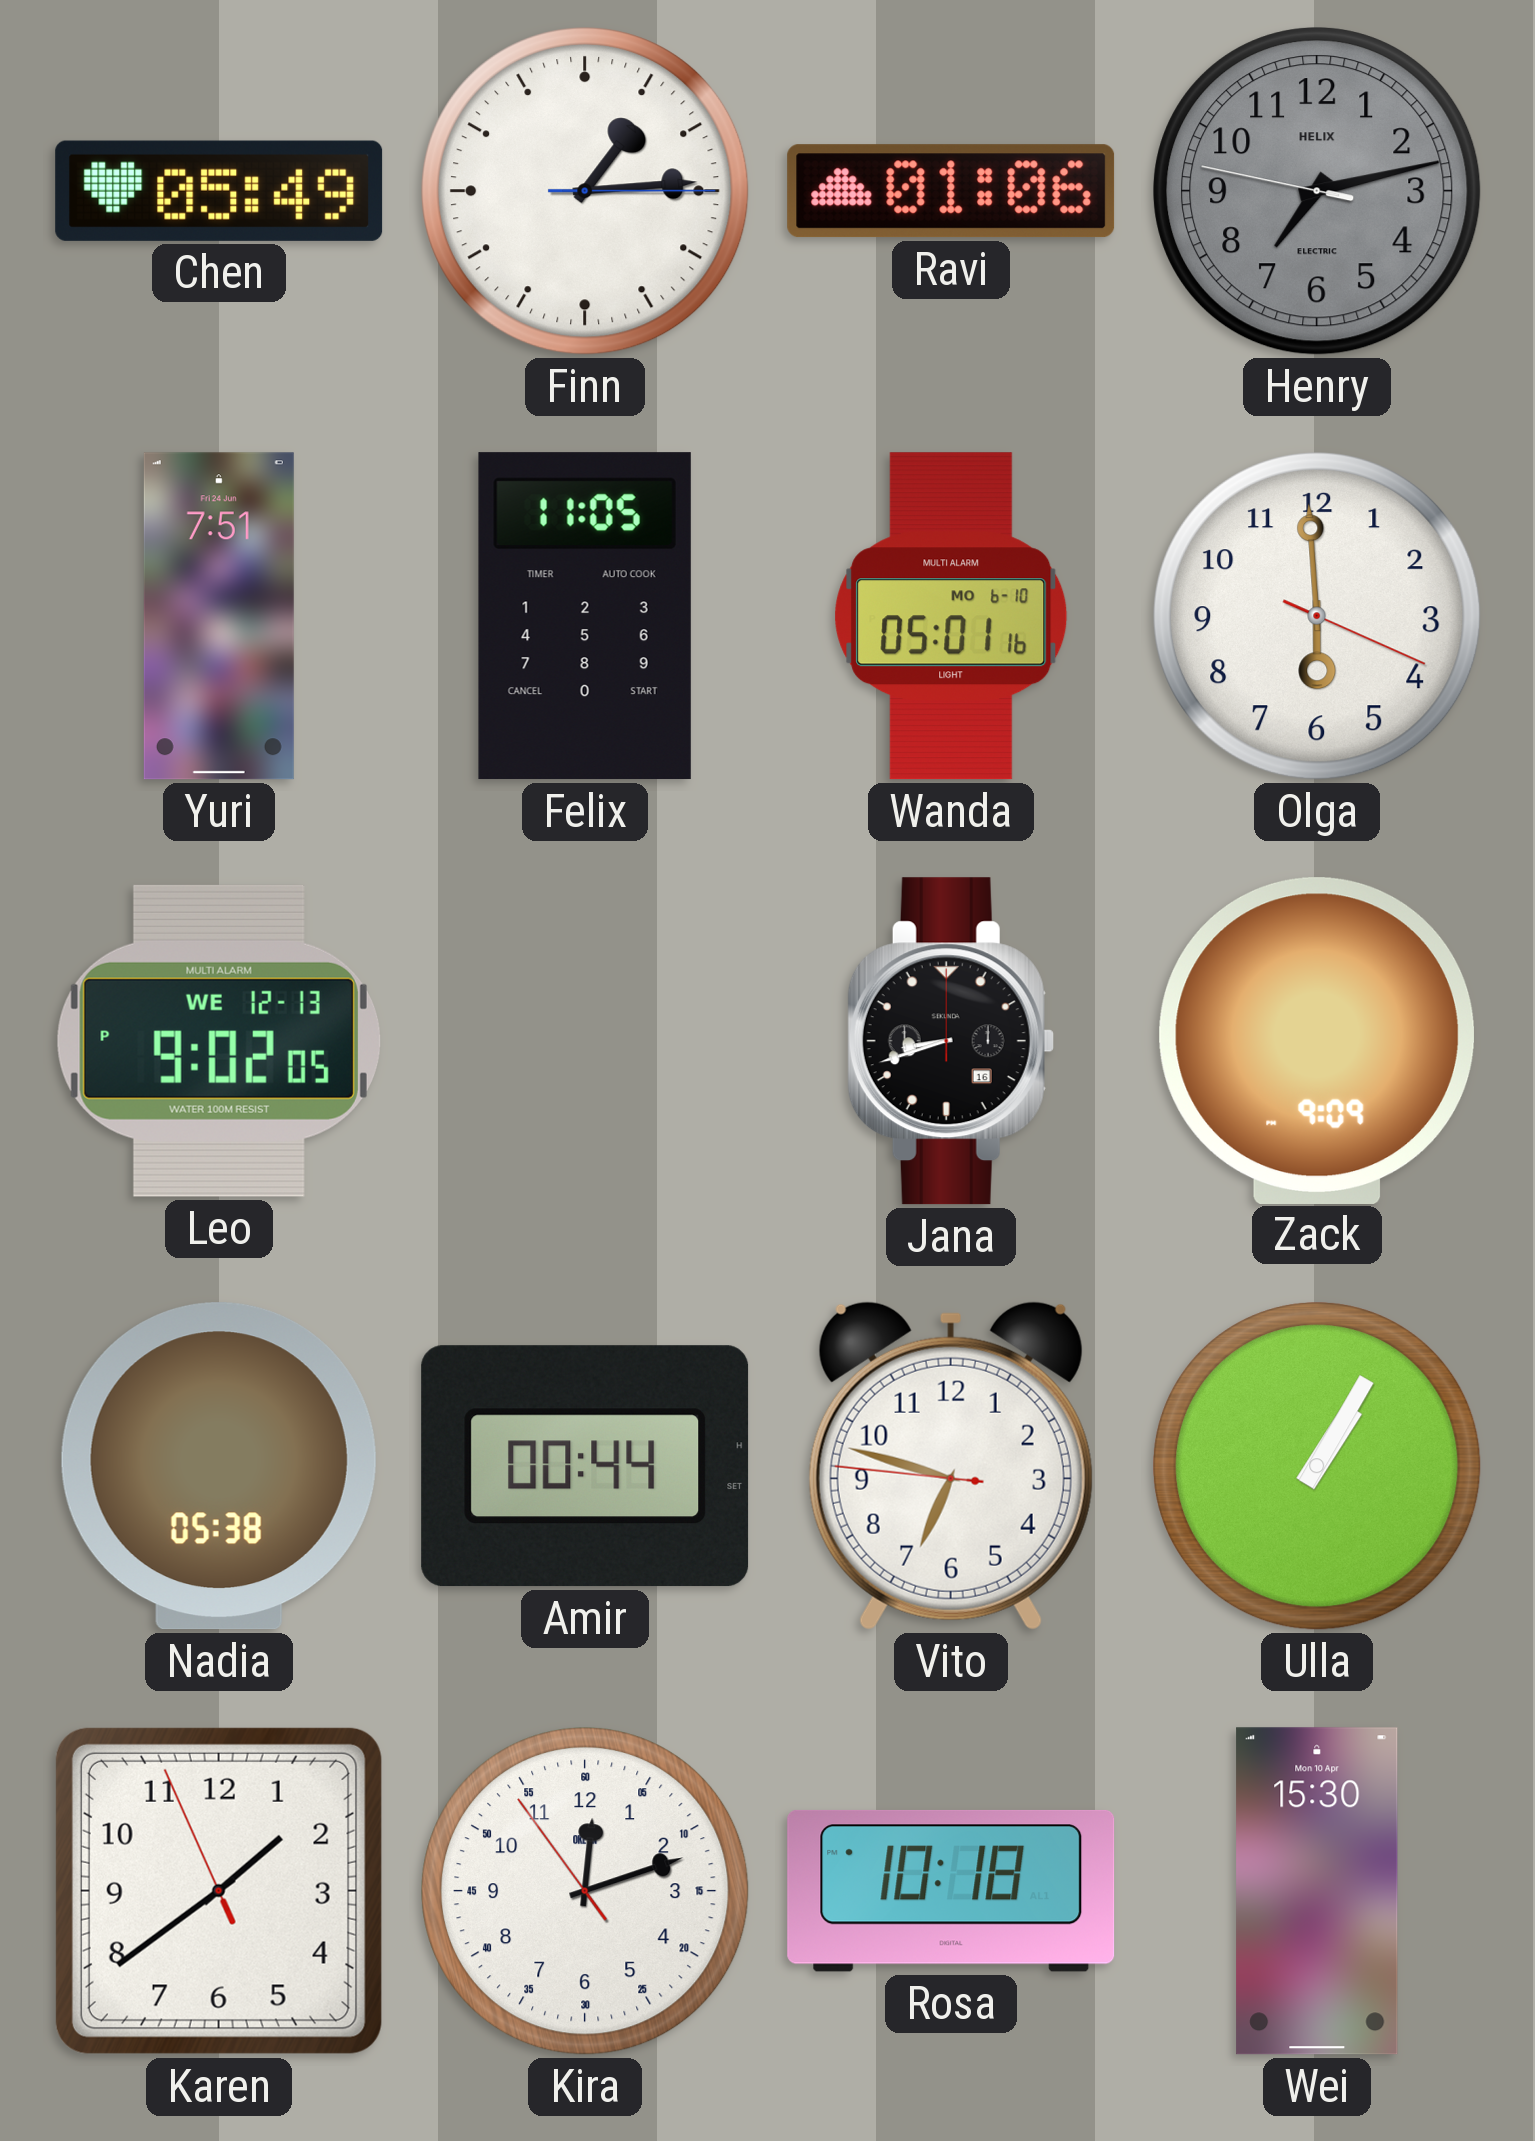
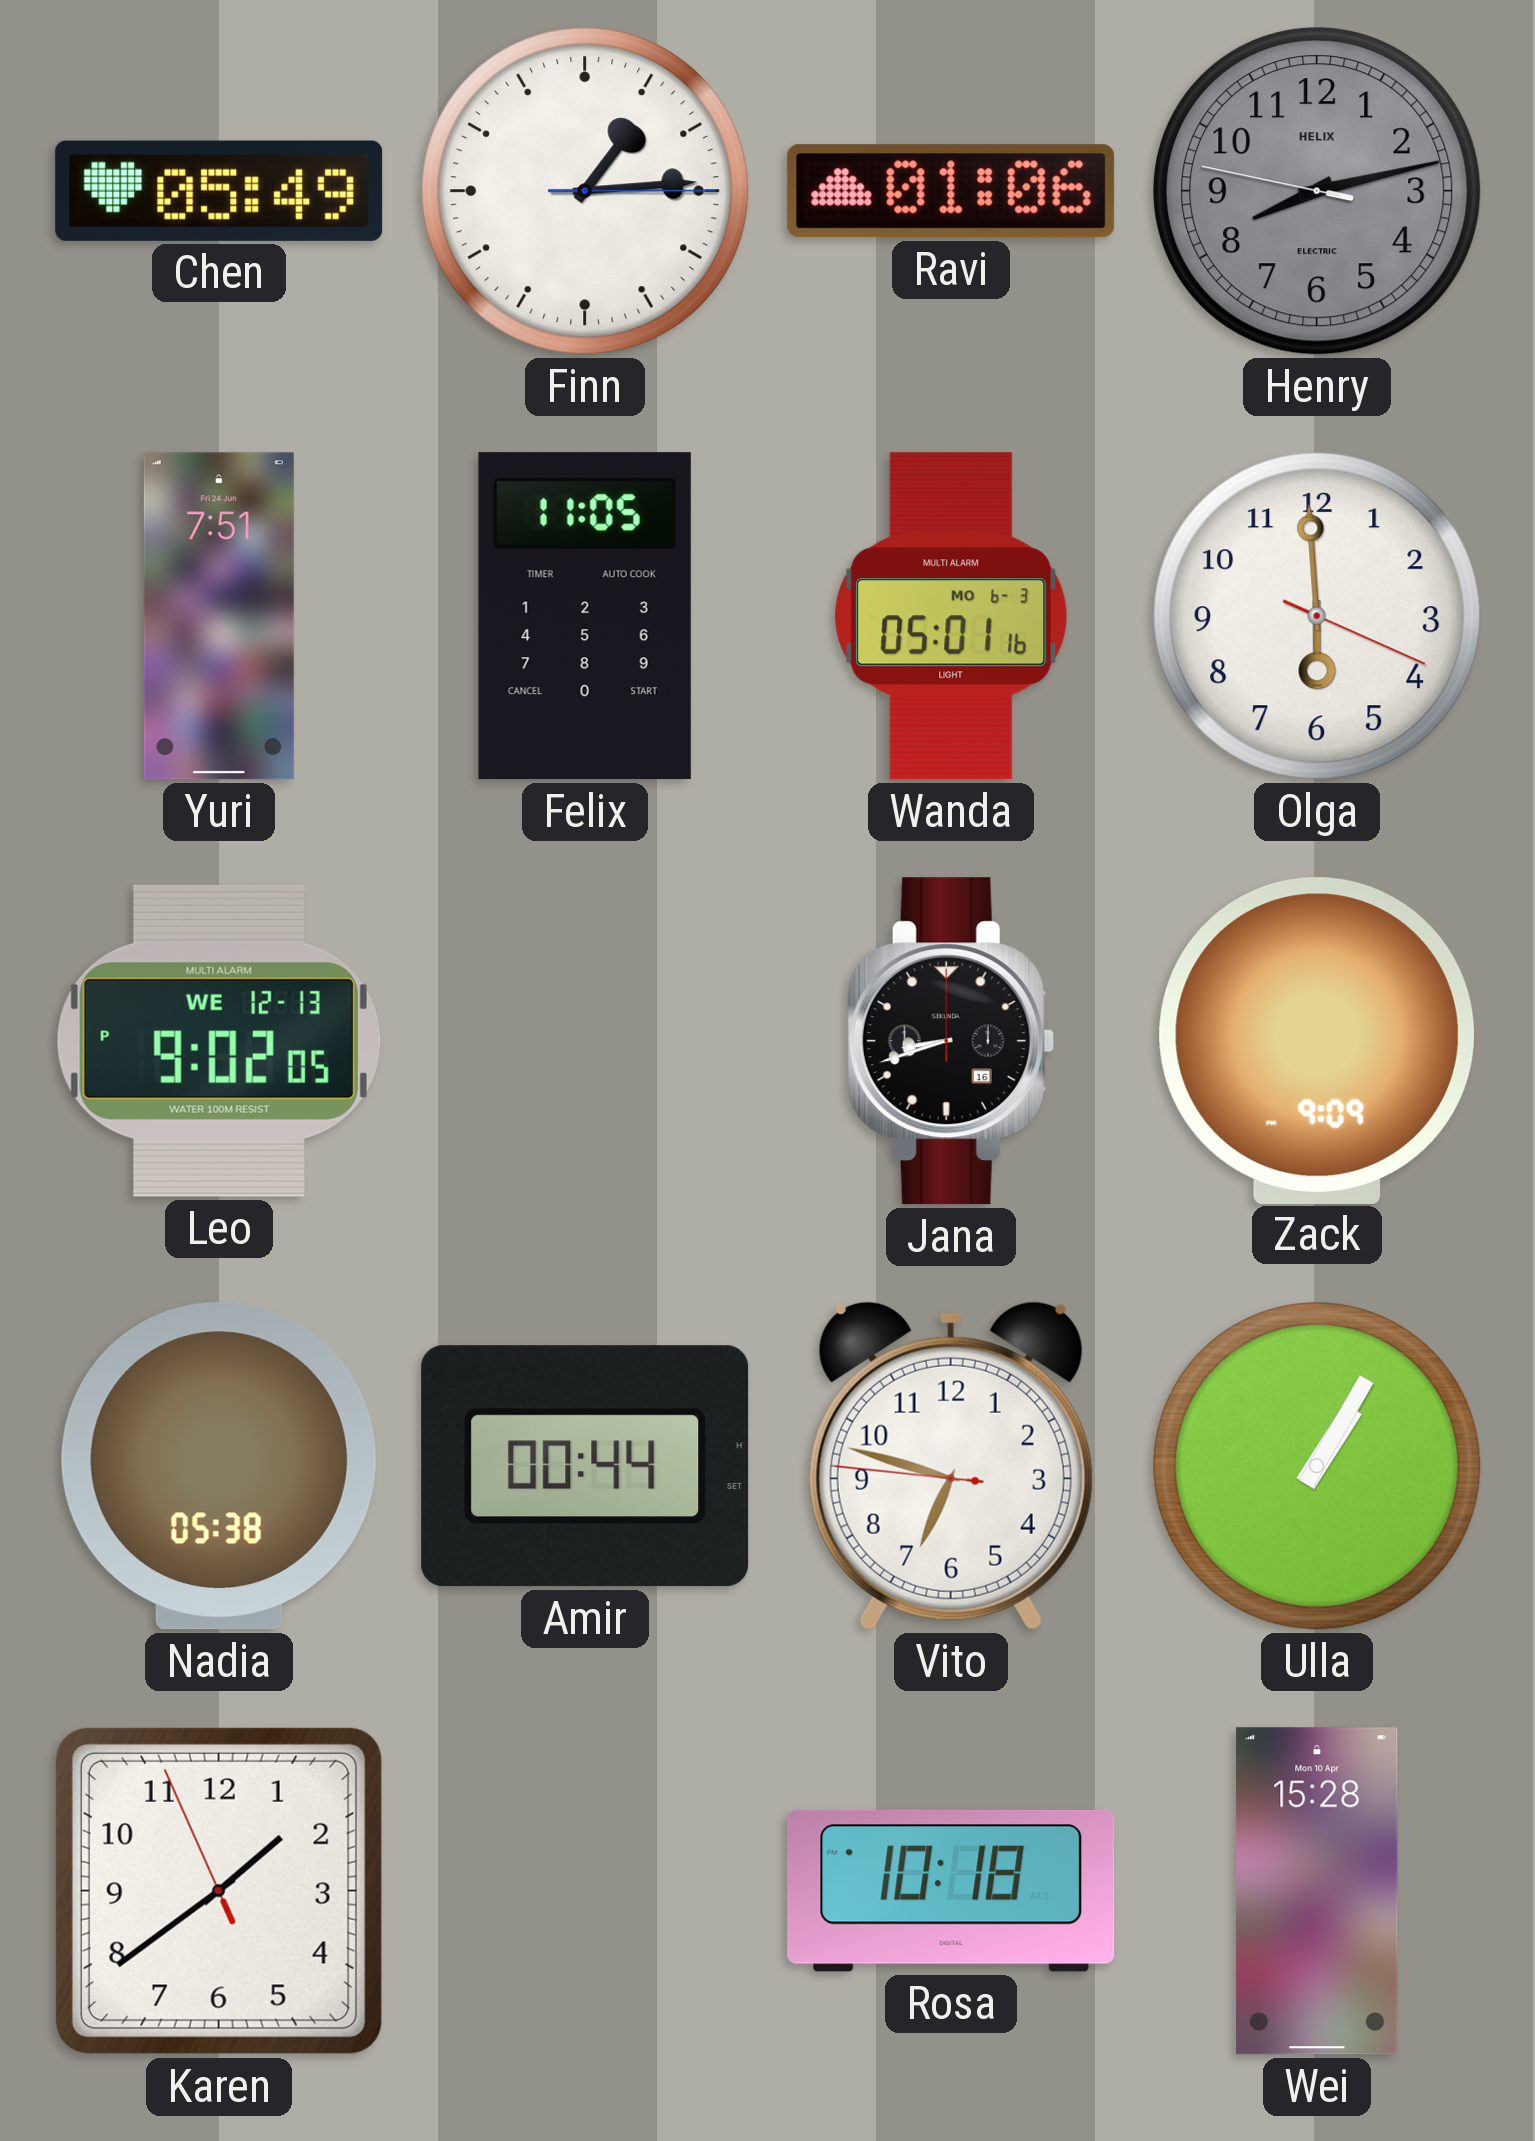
Henry: 7:12 -> 8:12 (1317, 191)
Wanda date: MO 6-10 -> MO 6-3 (951, 616)
Kira: 12:11 -> none (585, 1891)
Wei: 15:30 -> 15:28 (1317, 1891)
